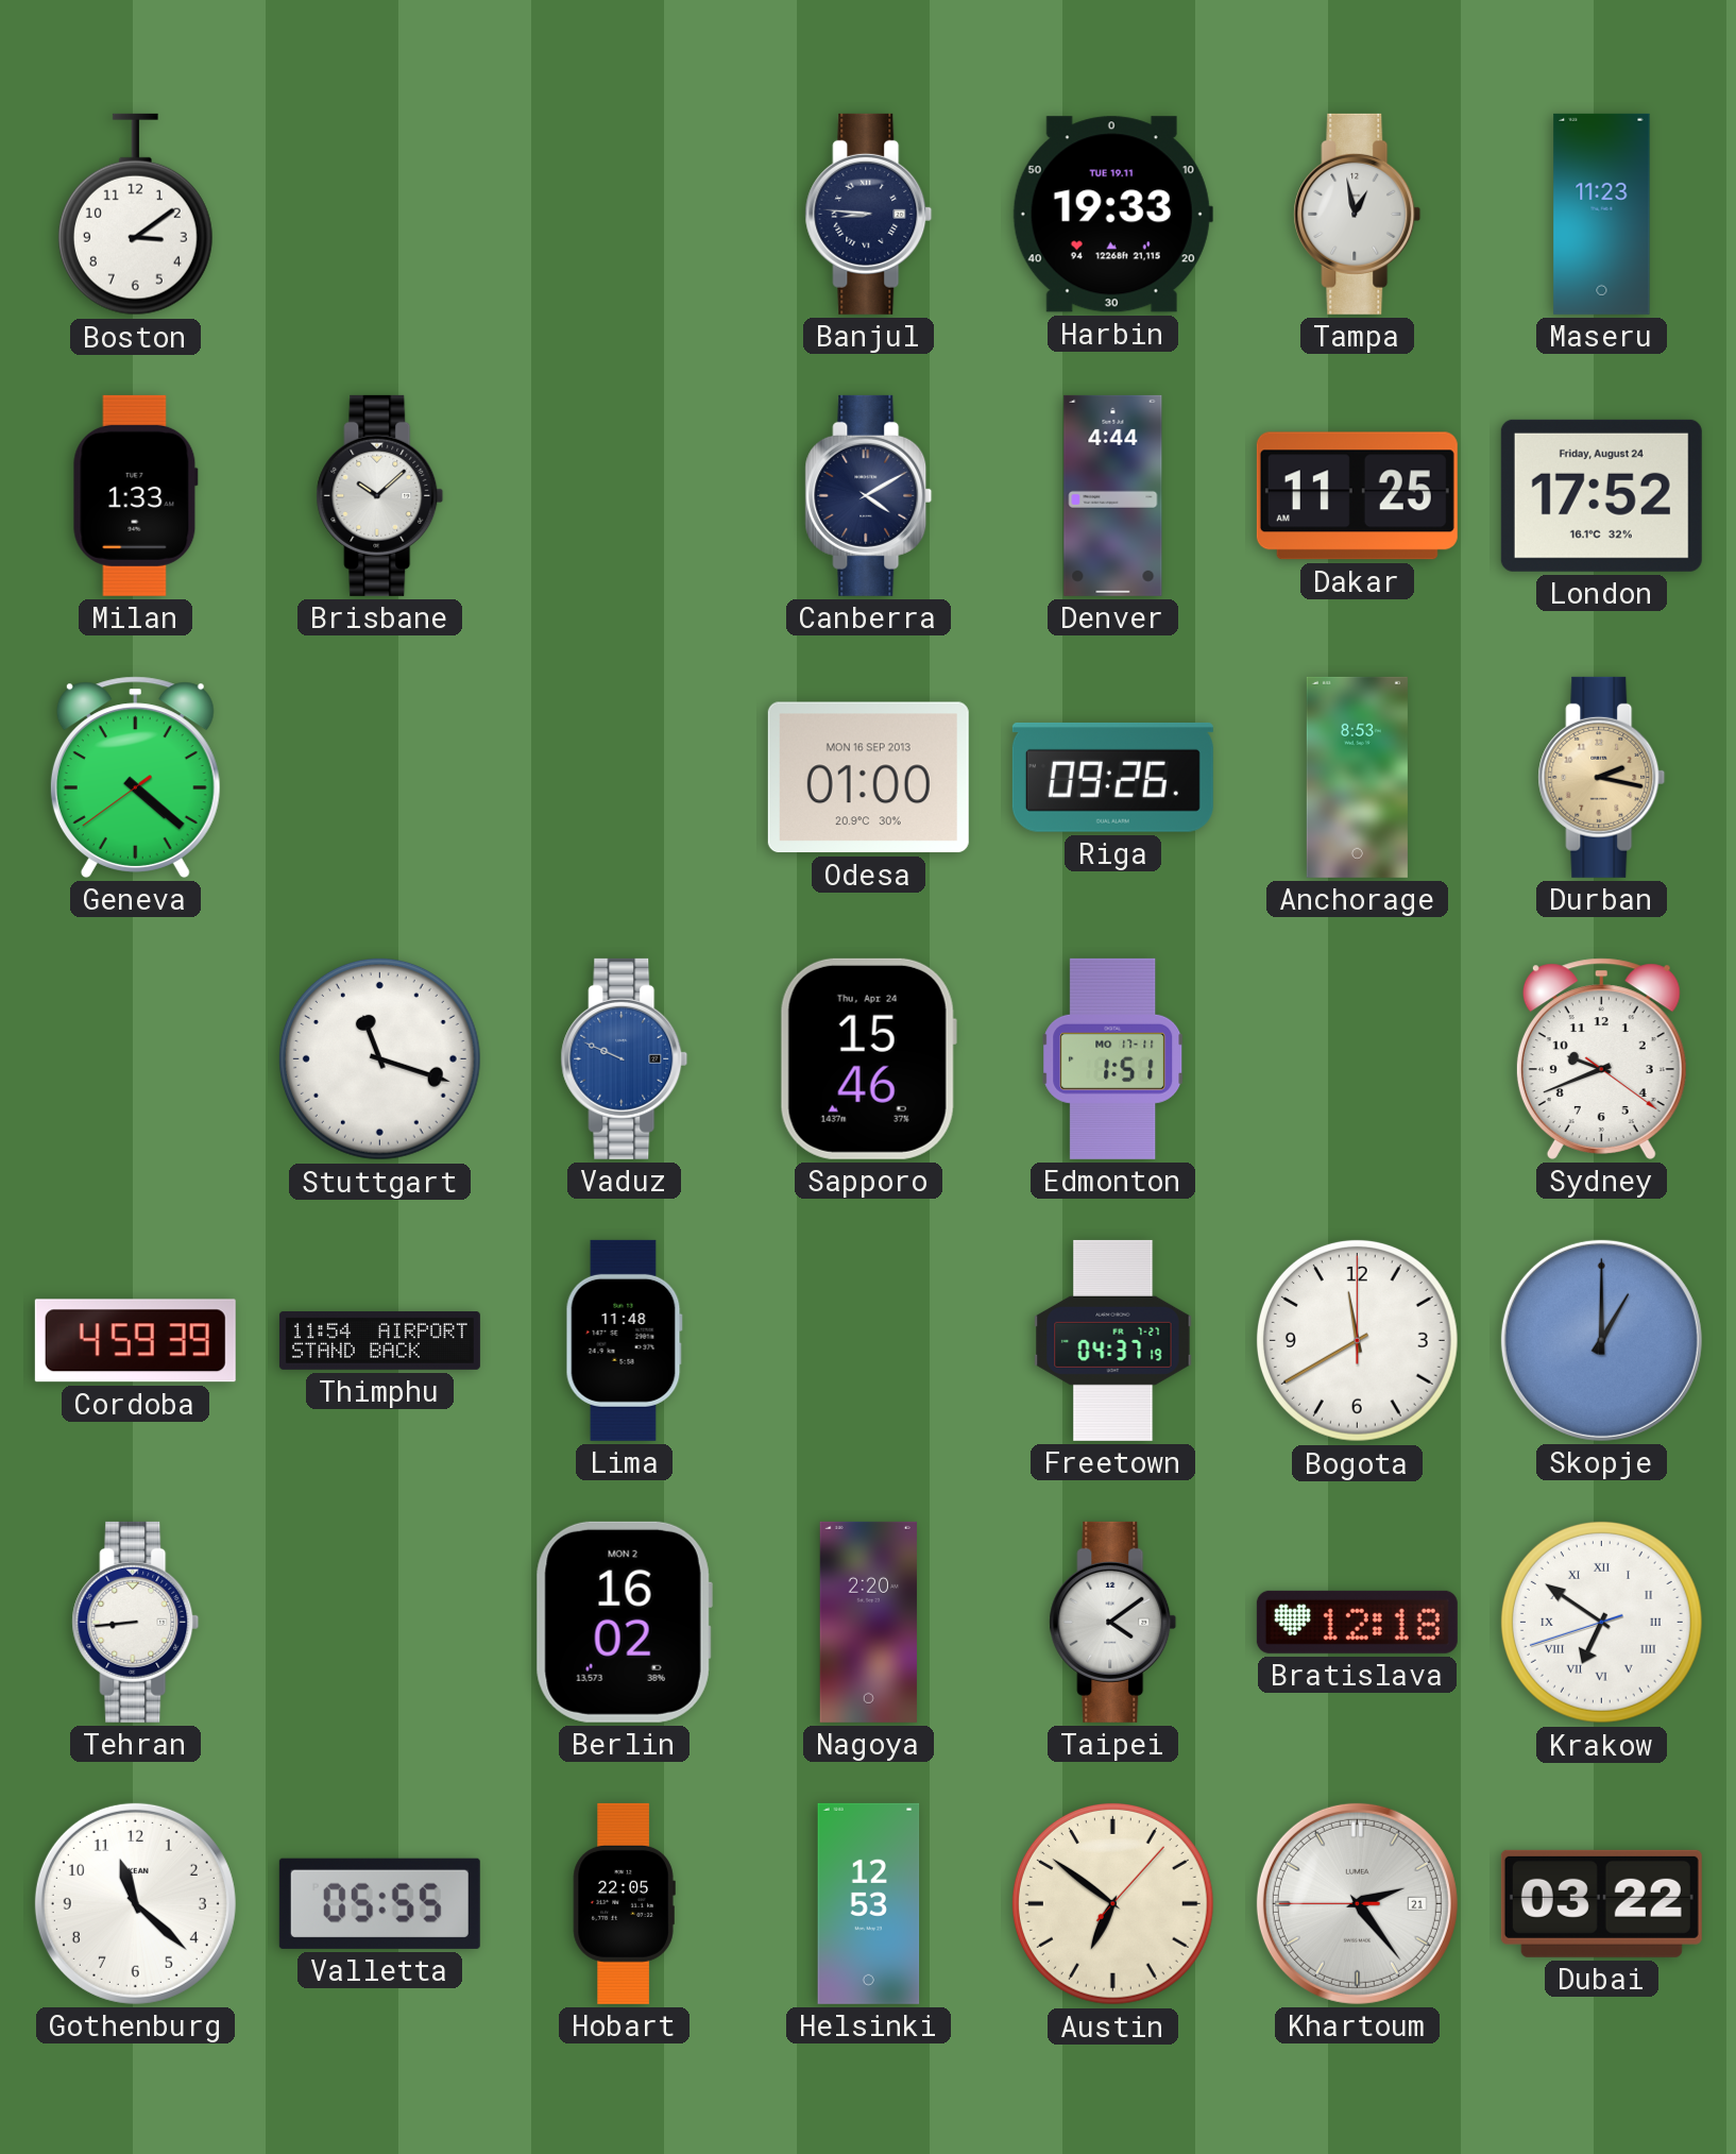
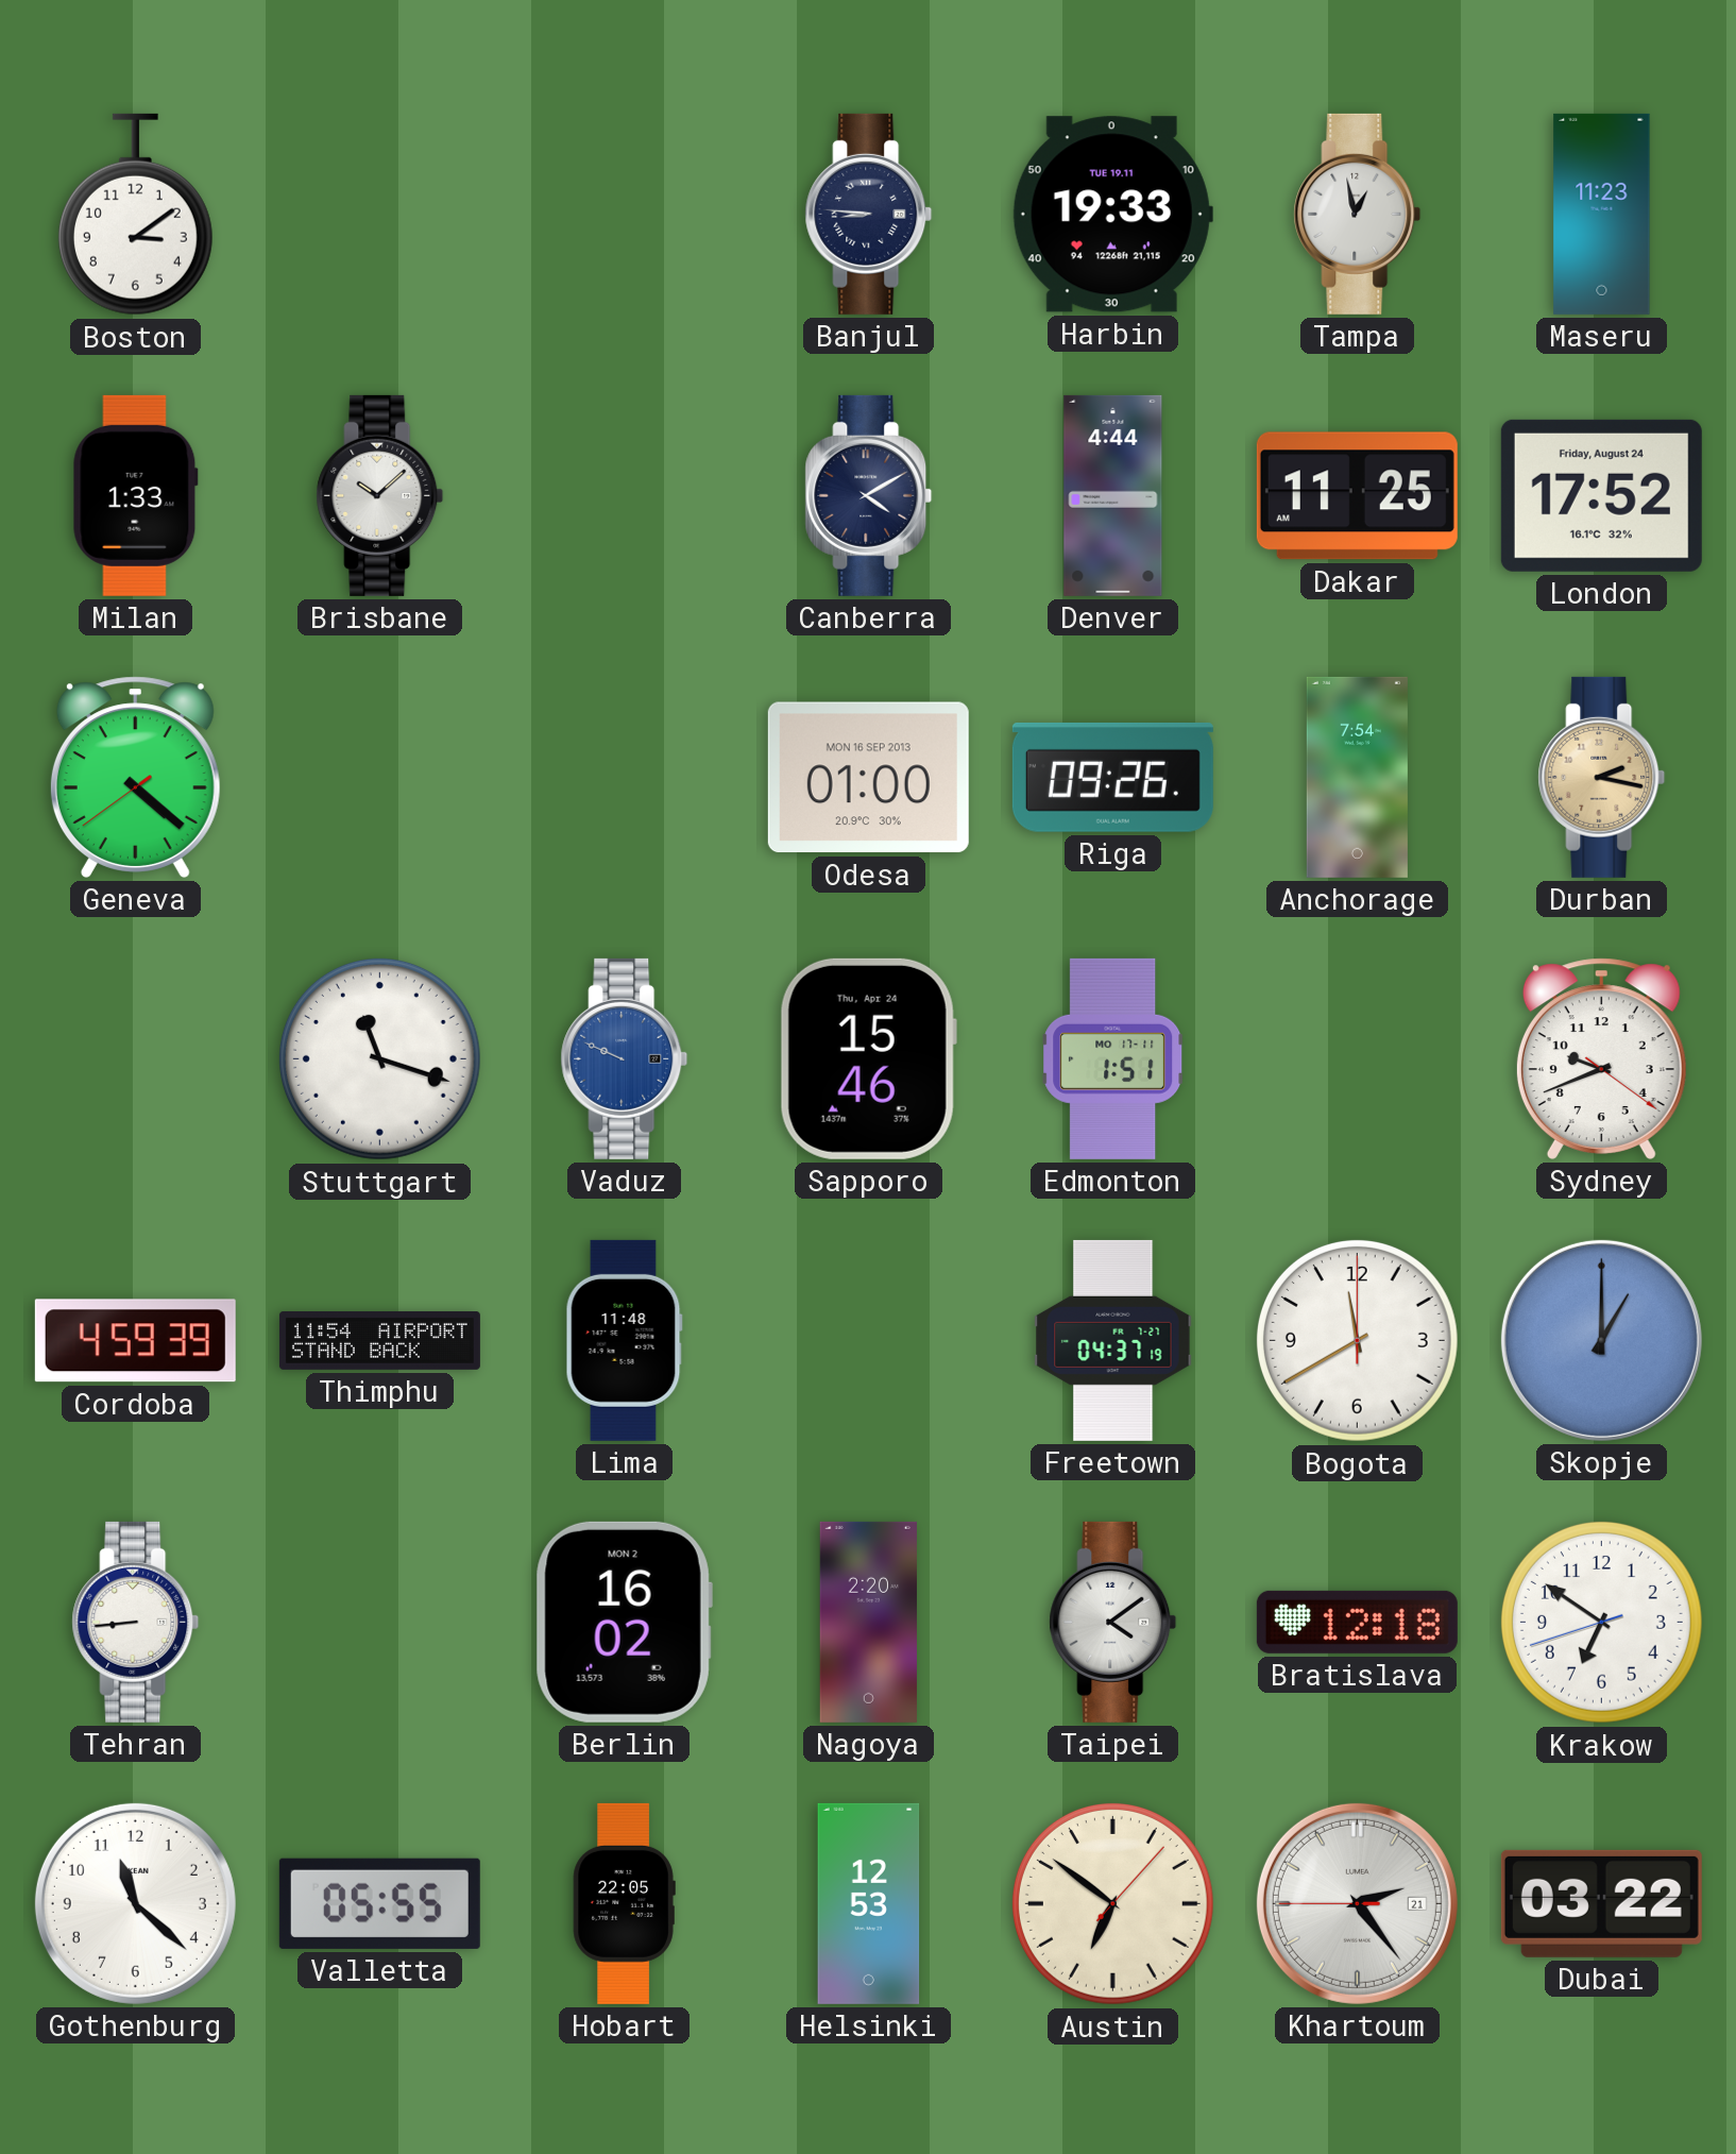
Anchorage: 8:53 -> 7:54 (1357, 777)
Krakow numerals: Roman -> Arabic (1601, 1622)
